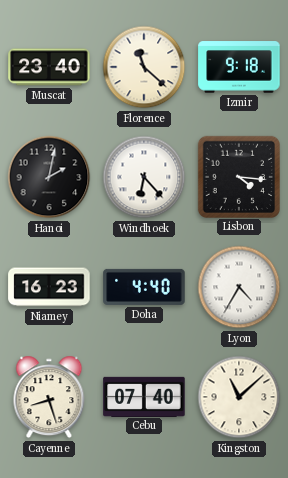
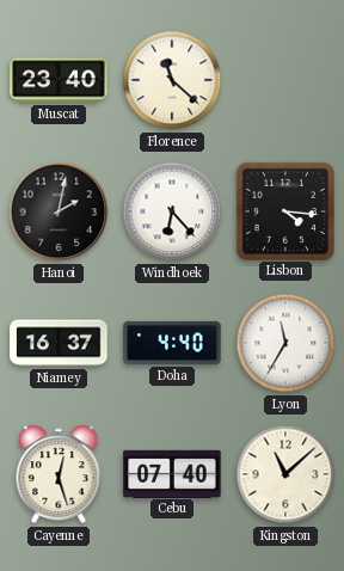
Izmir: 9:18 -> none (239, 67)
Niamey: 16:23 -> 16:37 (59, 343)
Lyon: 4:35 -> 11:35 (285, 343)
Cayenne: 8:27 -> 12:27 (59, 474)
